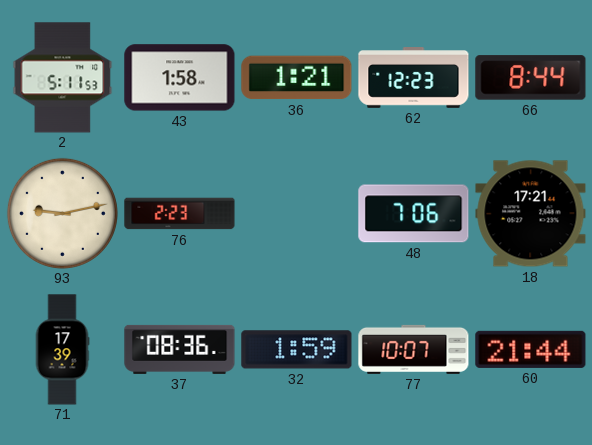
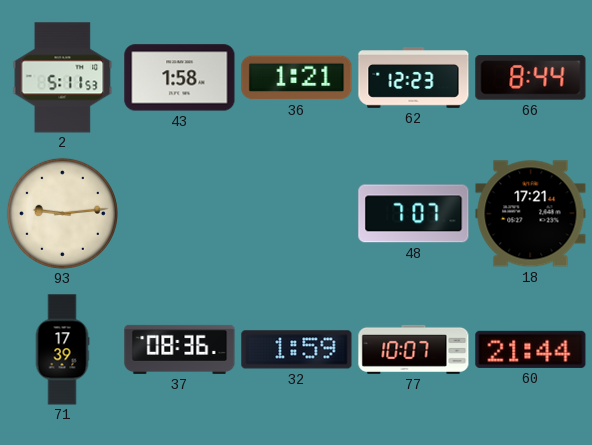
93: 9:13 -> 9:14 (62, 213)
76: 2:23 -> none (180, 214)
48: 7:06 -> 7:07 (414, 214)
